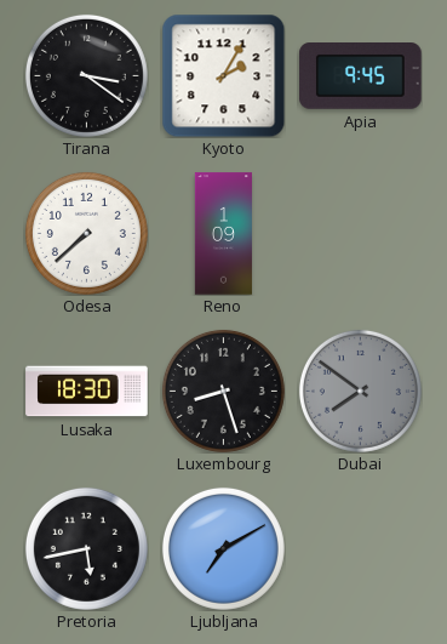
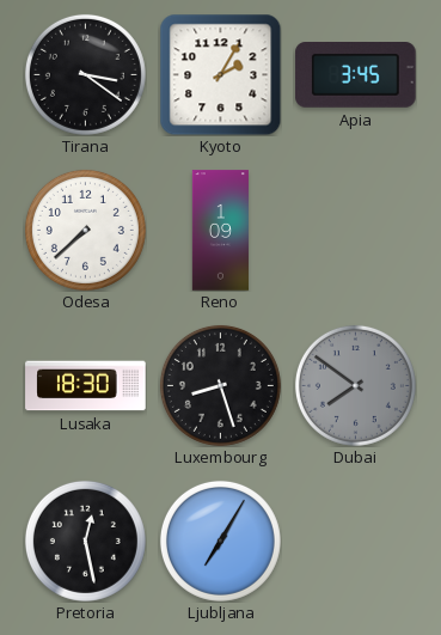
Apia: 9:45 -> 3:45 (356, 75)
Pretoria: 5:43 -> 12:28 (85, 541)
Ljubljana: 7:10 -> 7:05 (220, 541)
